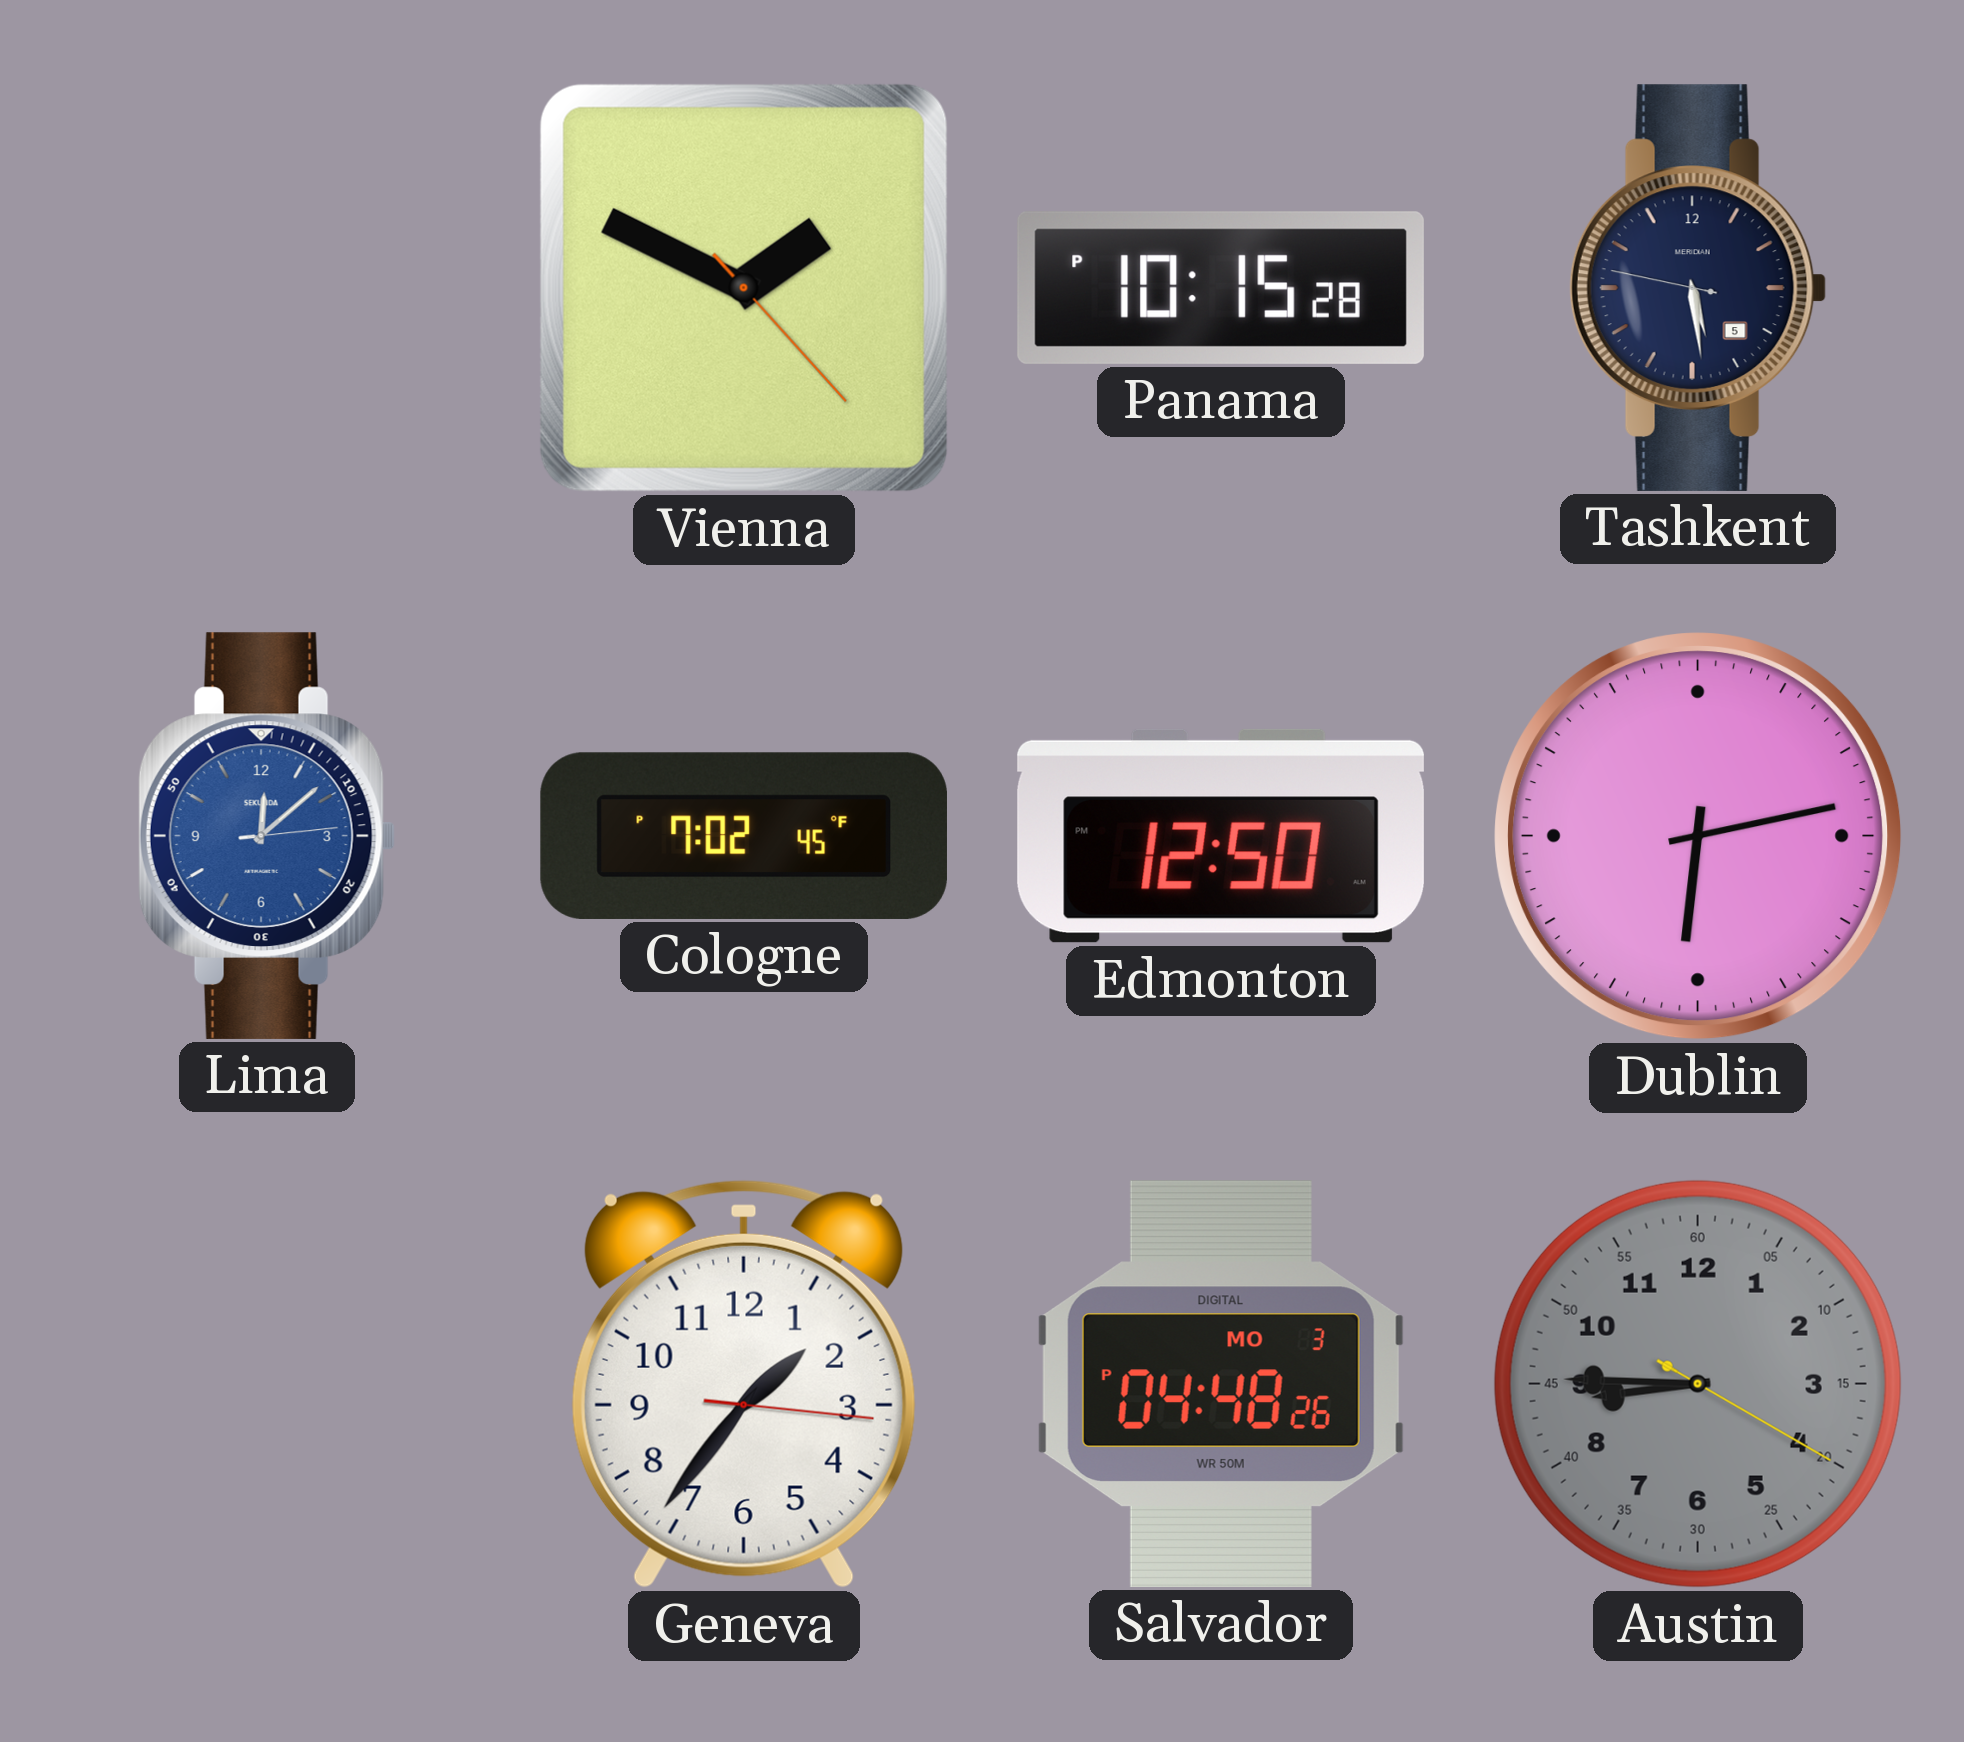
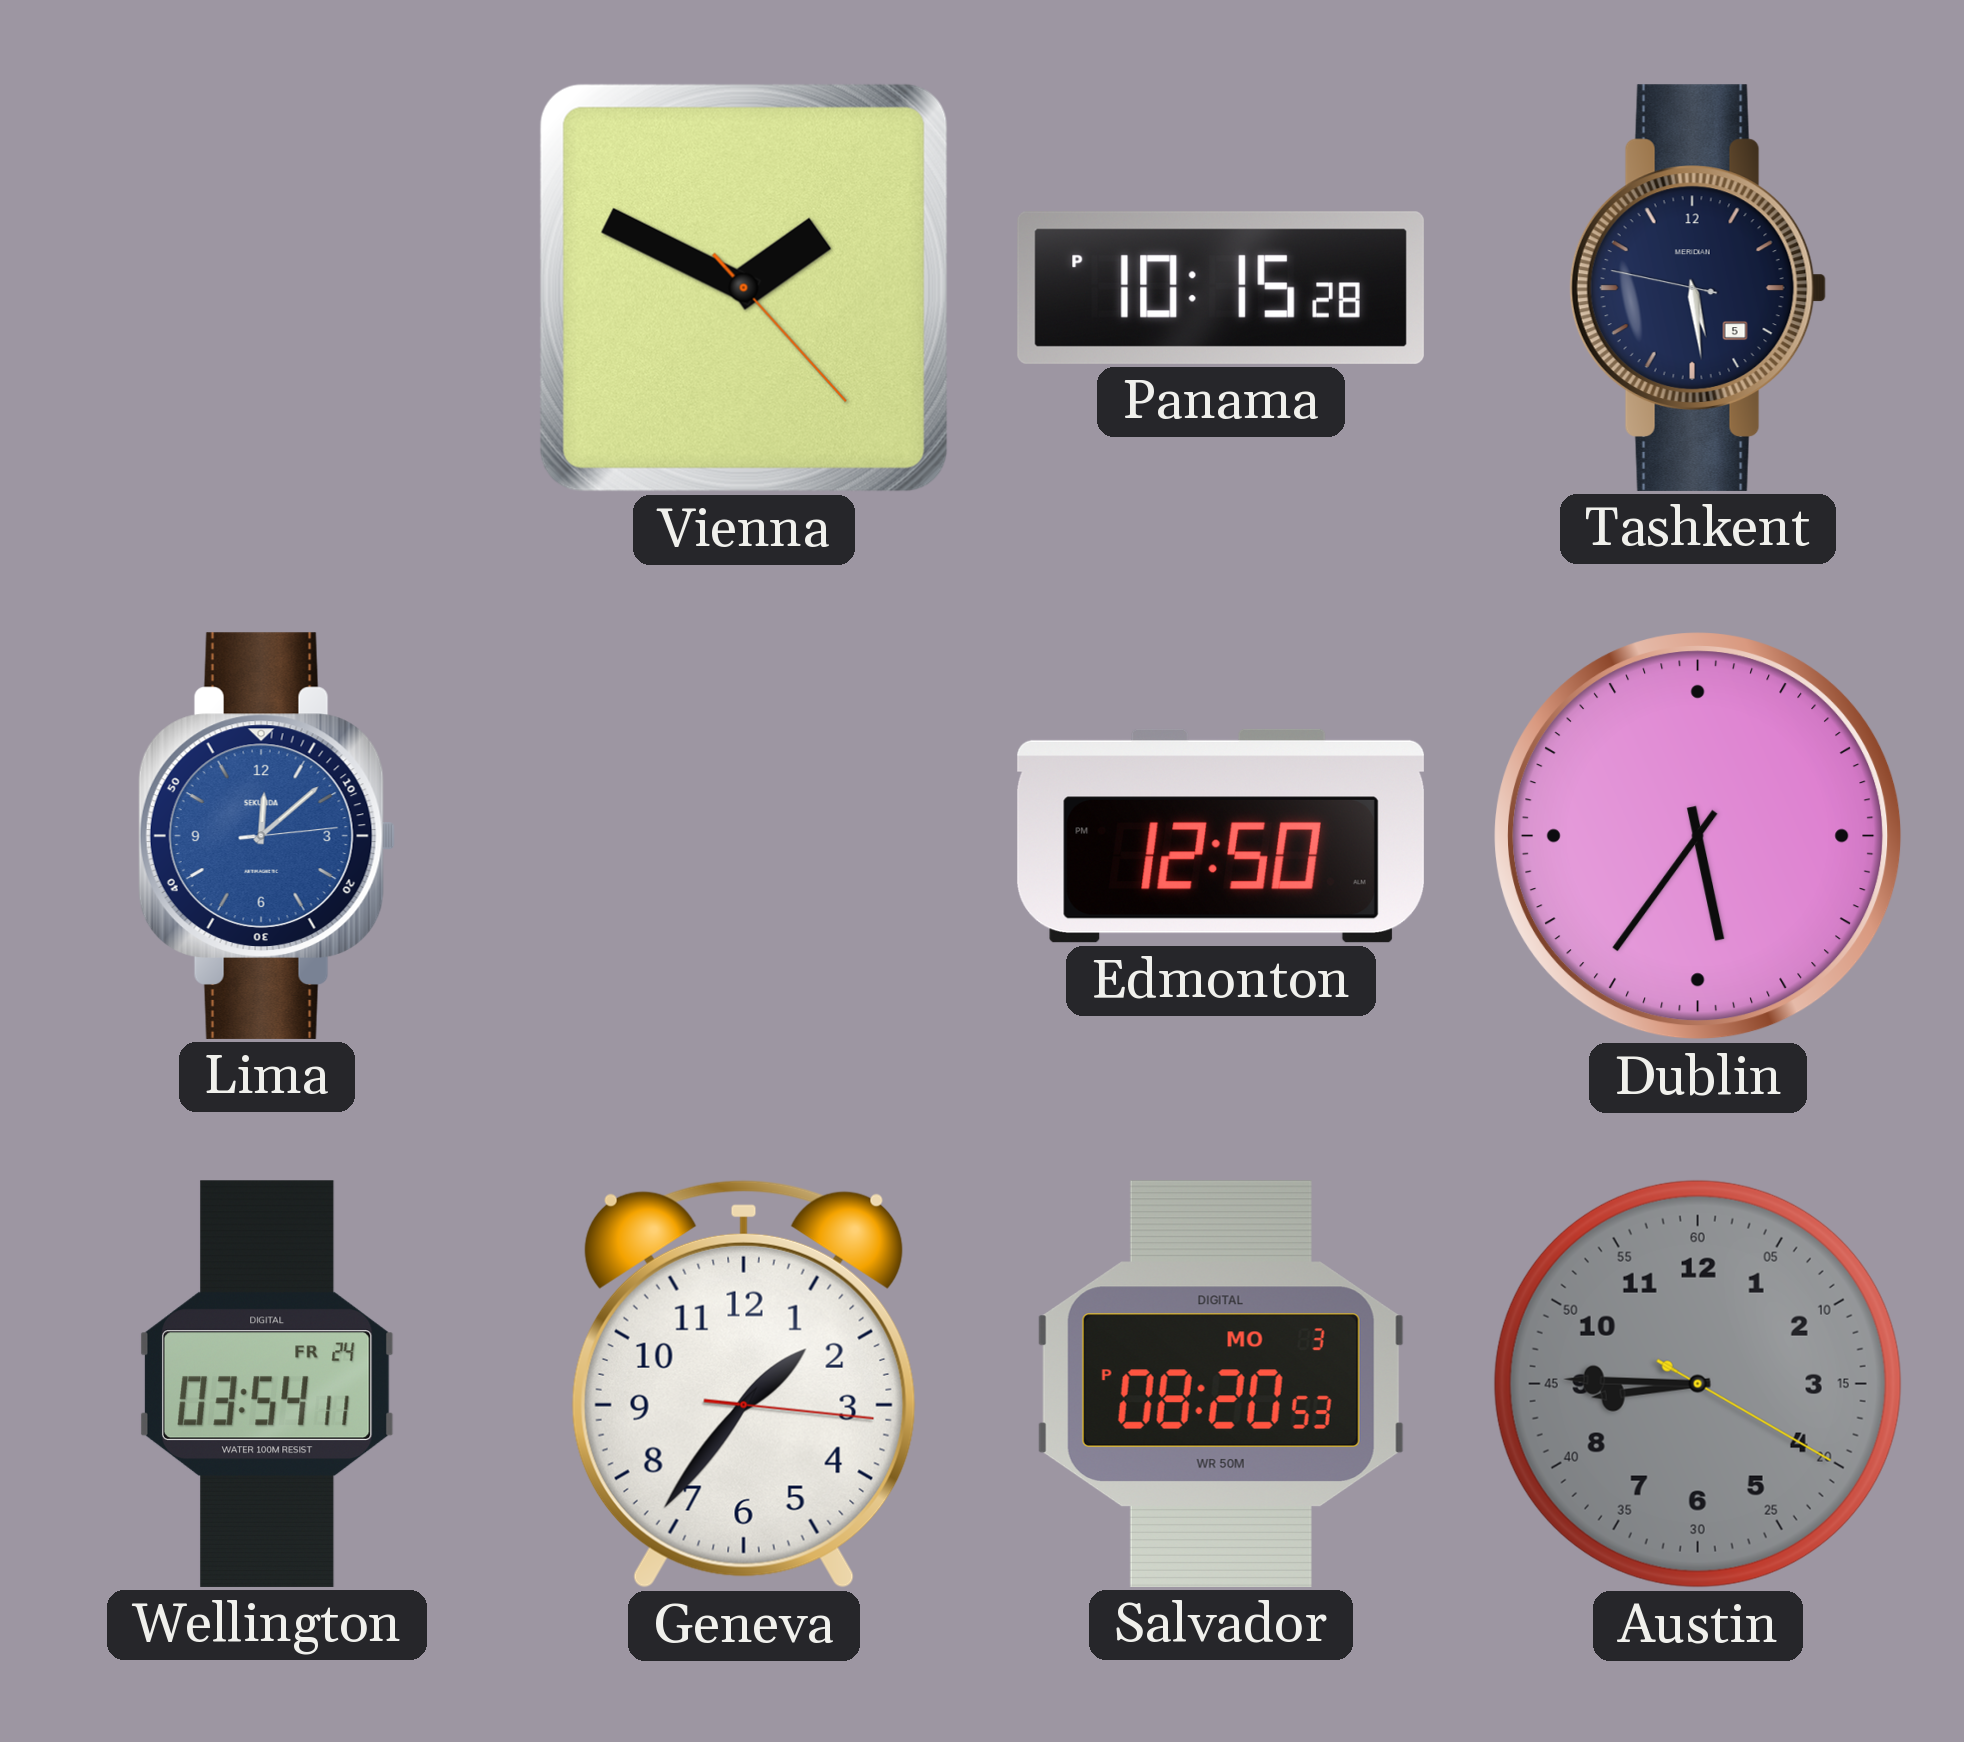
Cologne: 7:02 -> none (744, 836)
Dublin: 6:13 -> 5:36 (1698, 836)
Wellington: none -> 03:54 (267, 1384)
Salvador: 04:48 -> 08:20 (1221, 1384)
